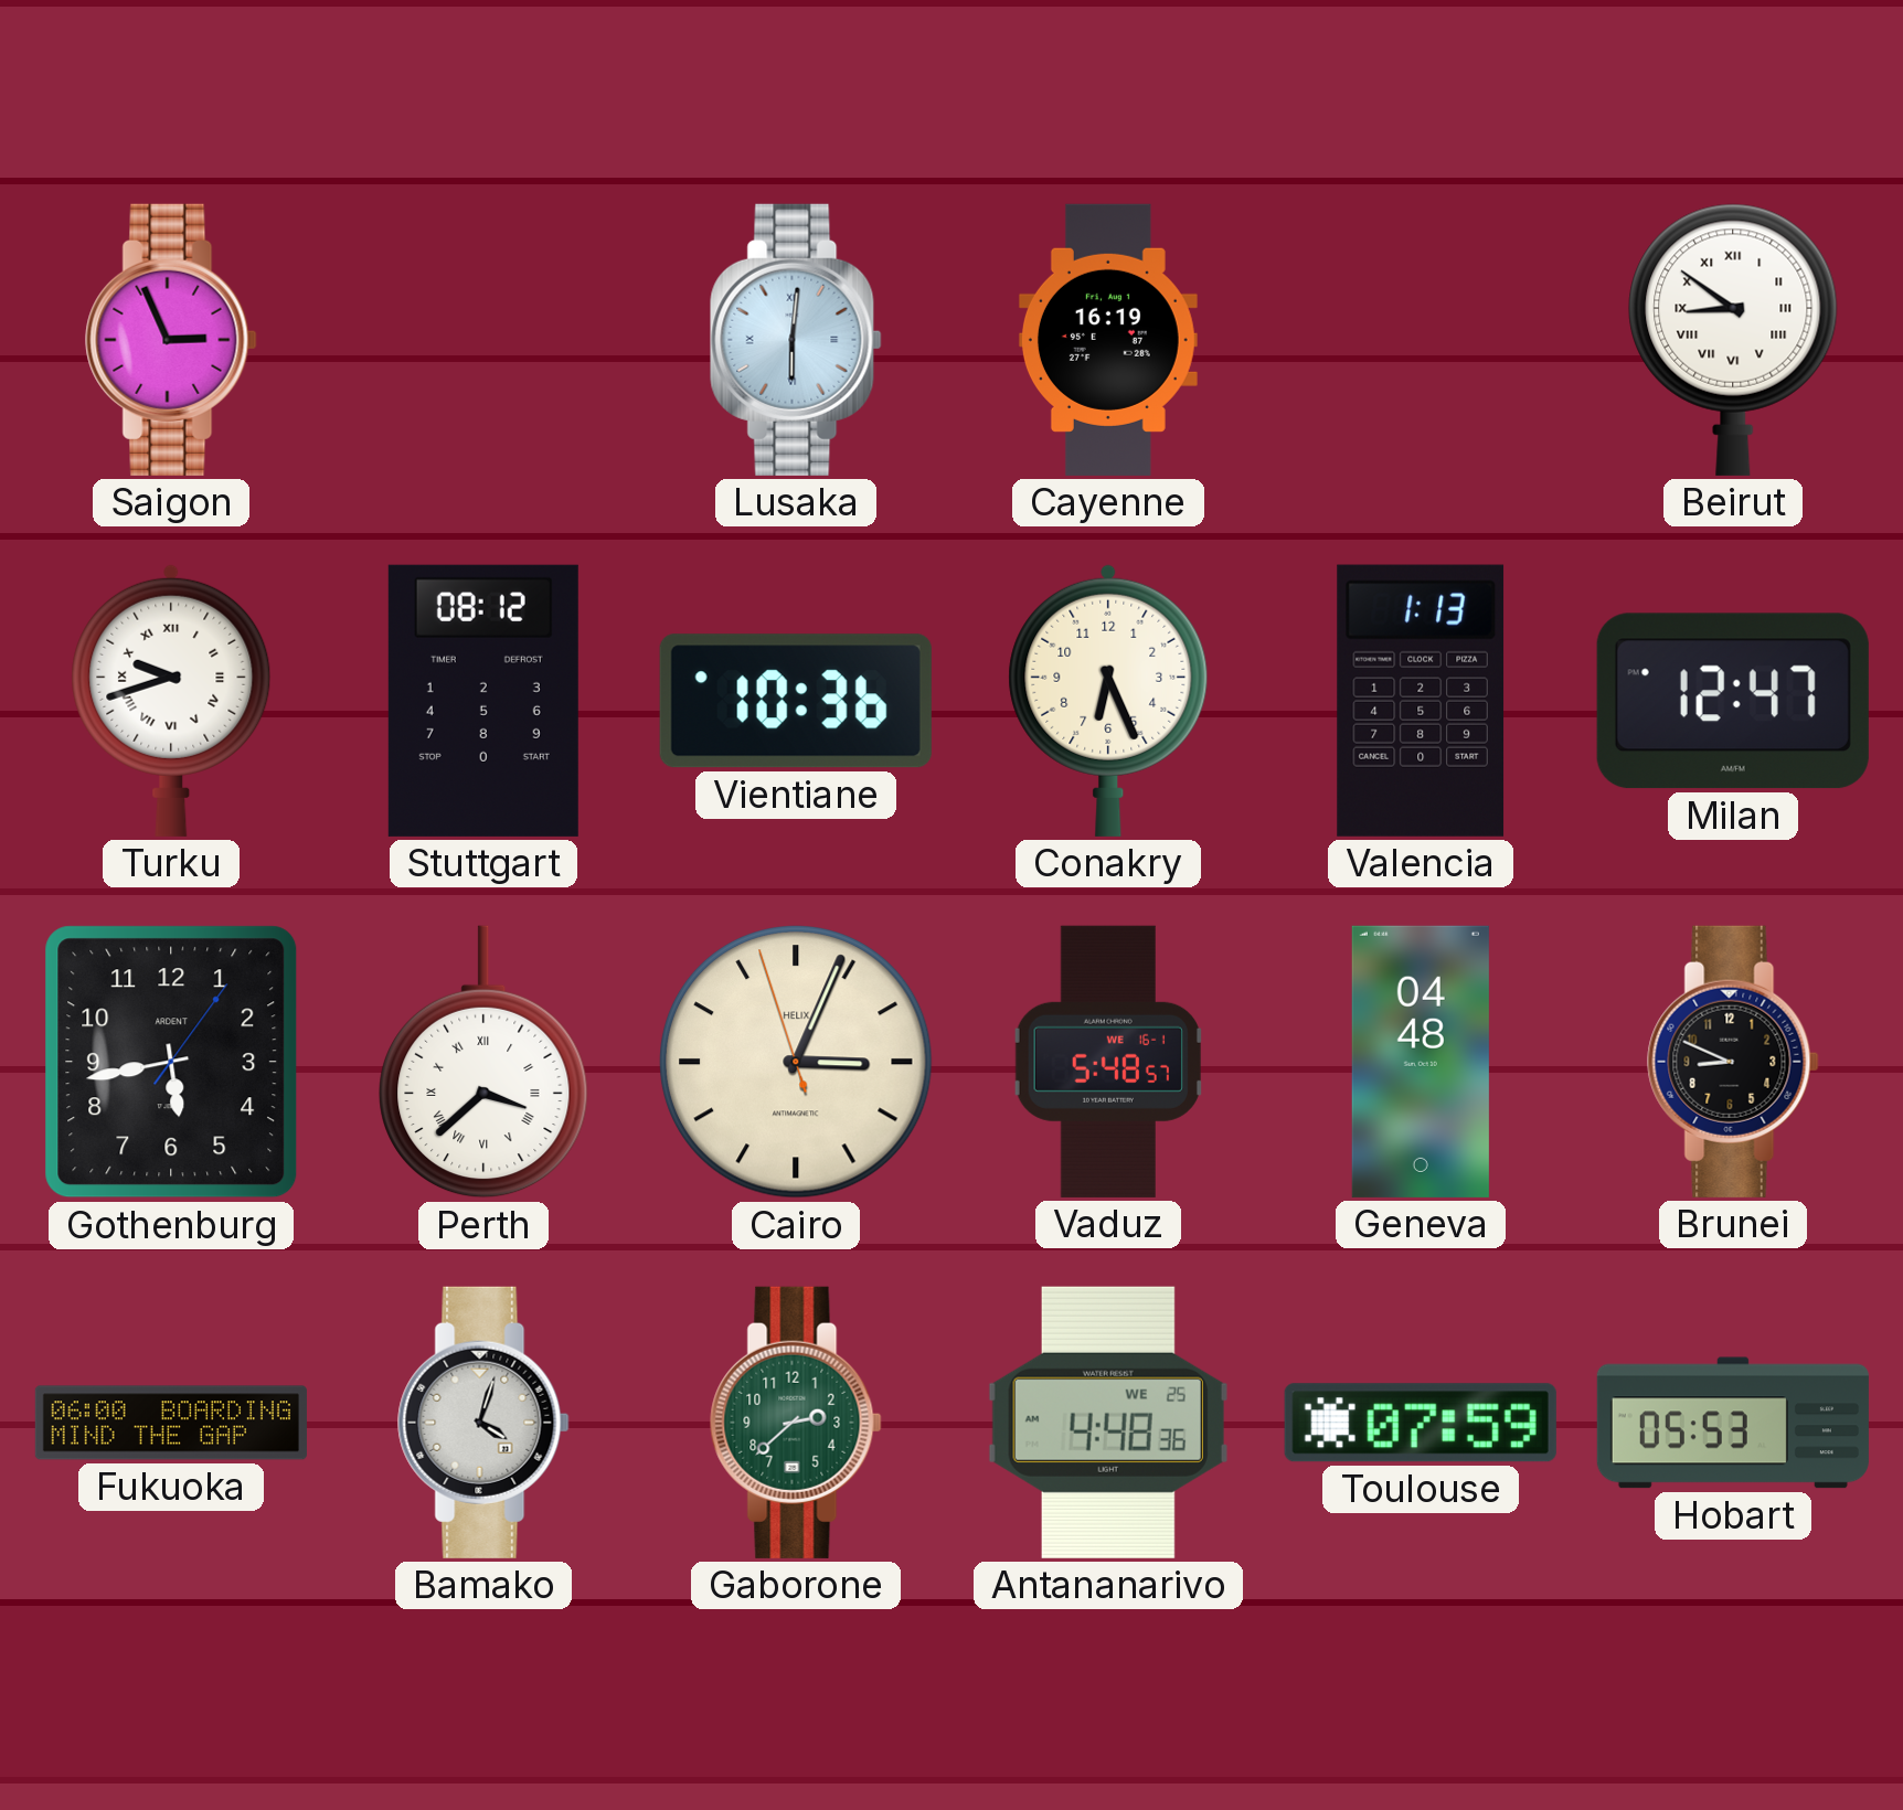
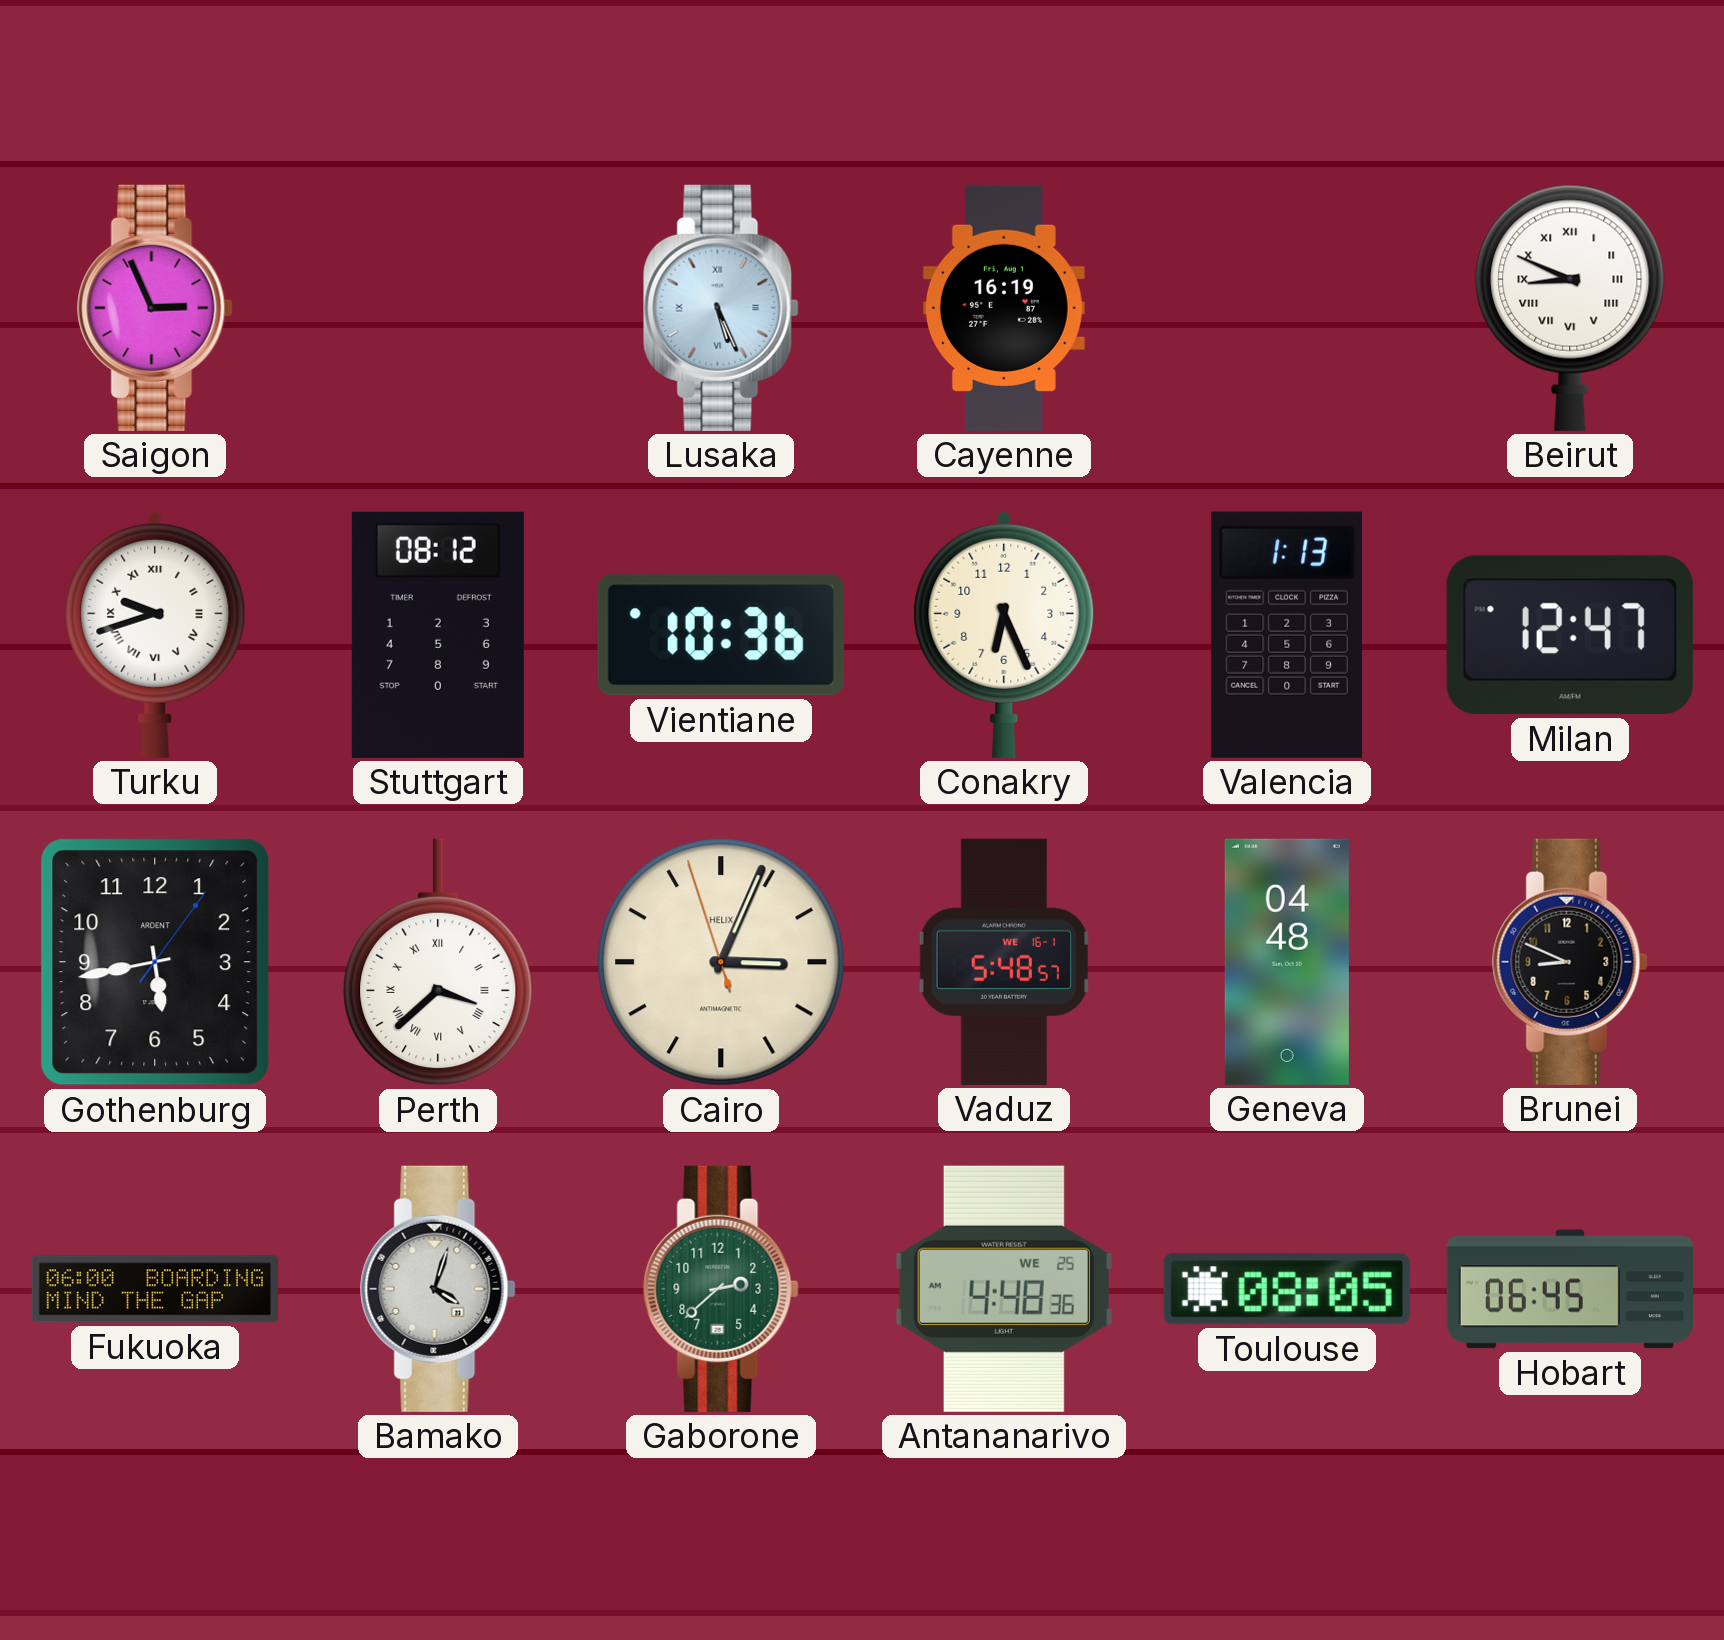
Lusaka: 6:01 -> 5:26 (721, 308)
Beirut: 8:51 -> 8:49 (1570, 308)
Toulouse: 07:59 -> 08:05 (1287, 1289)
Hobart: 05:53 -> 06:45 (1570, 1289)
